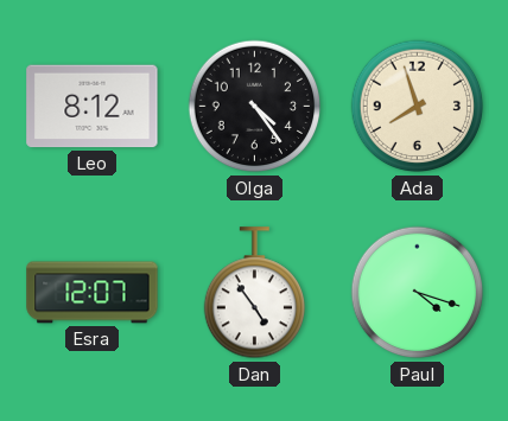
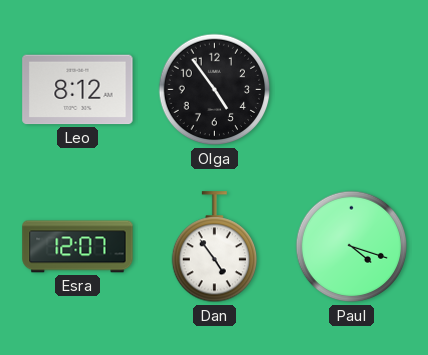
Olga: 4:24 -> 4:54 (215, 90)
Ada: 7:57 -> none (418, 107)
